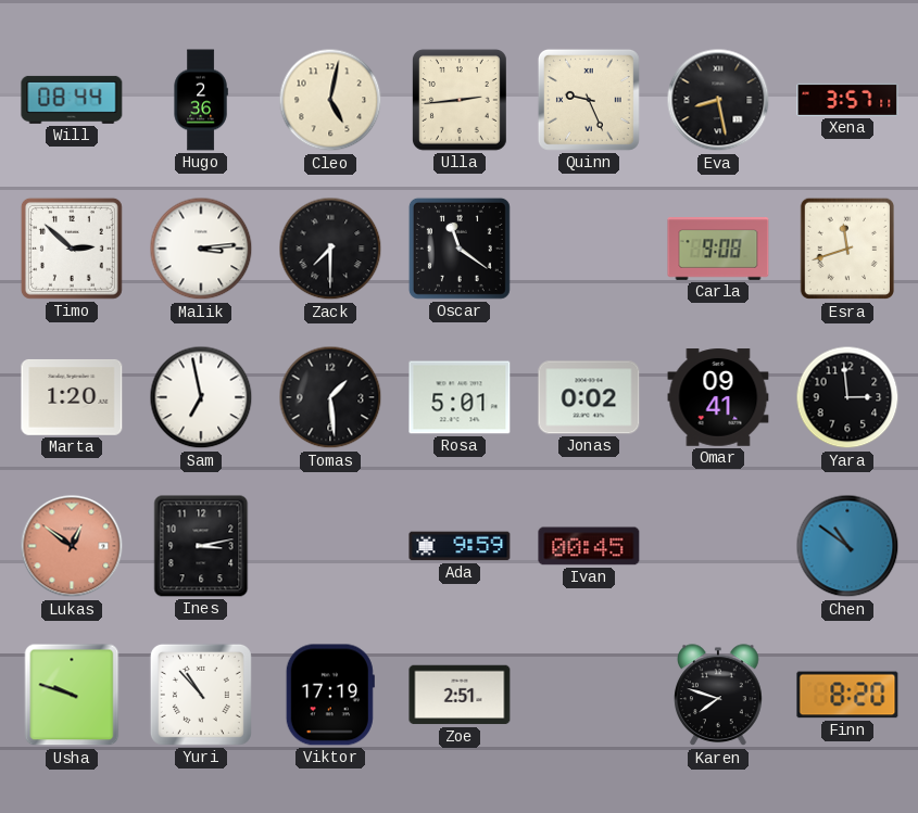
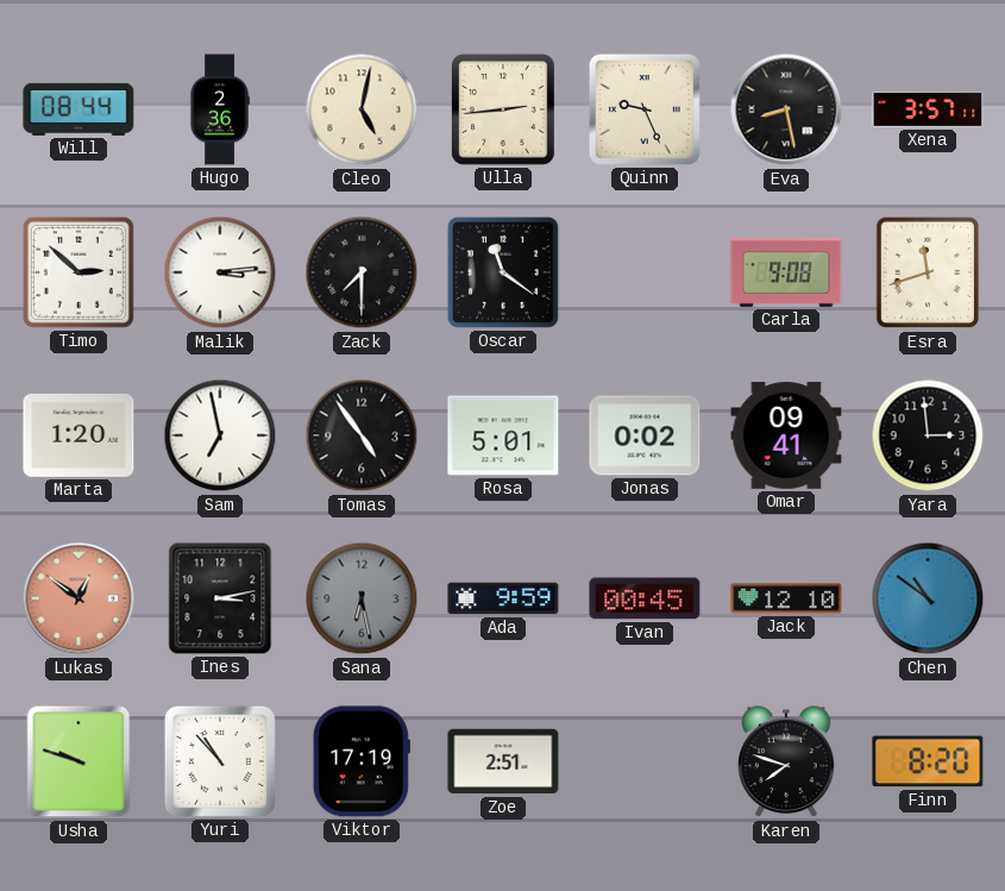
Tomas: 1:29 -> 4:54 (362, 435)
Sana: none -> 6:28 (362, 598)
Jack: none -> 12:10 (786, 598)
